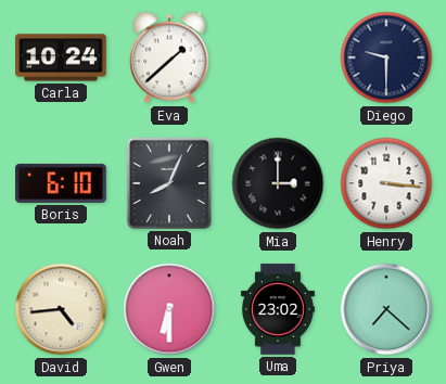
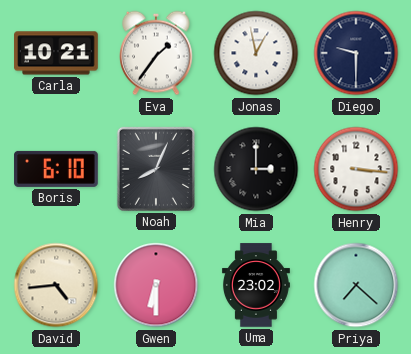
Carla: 10:24 -> 10:21 (56, 53)
Eva: 1:38 -> 1:36 (157, 53)
Jonas: none -> 12:58 (256, 53)
